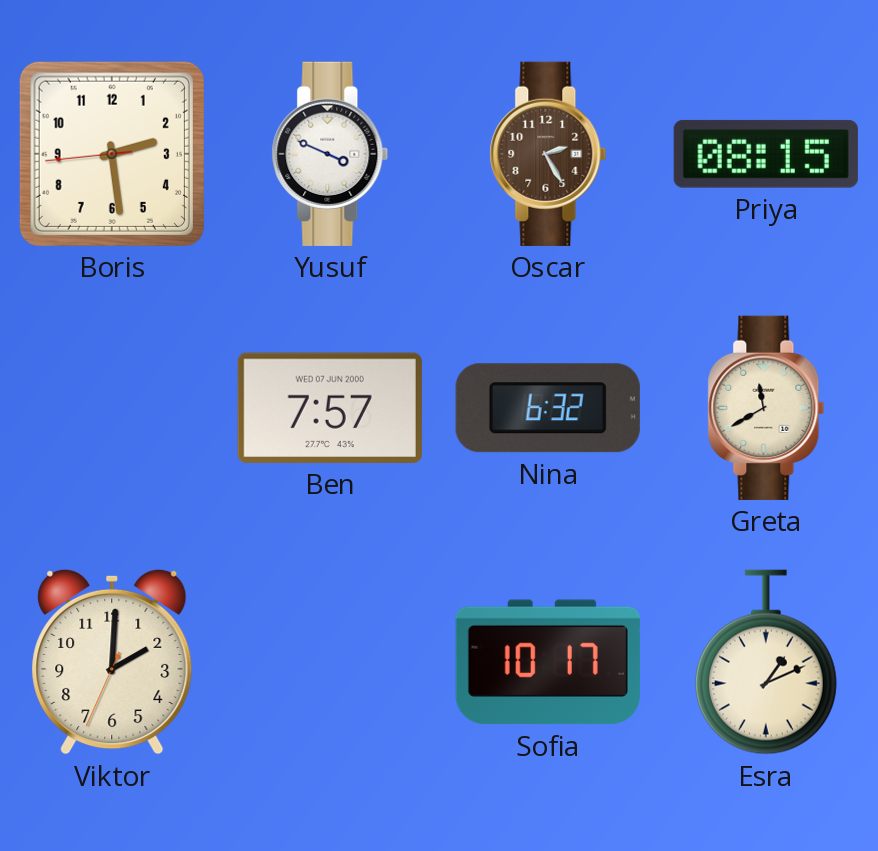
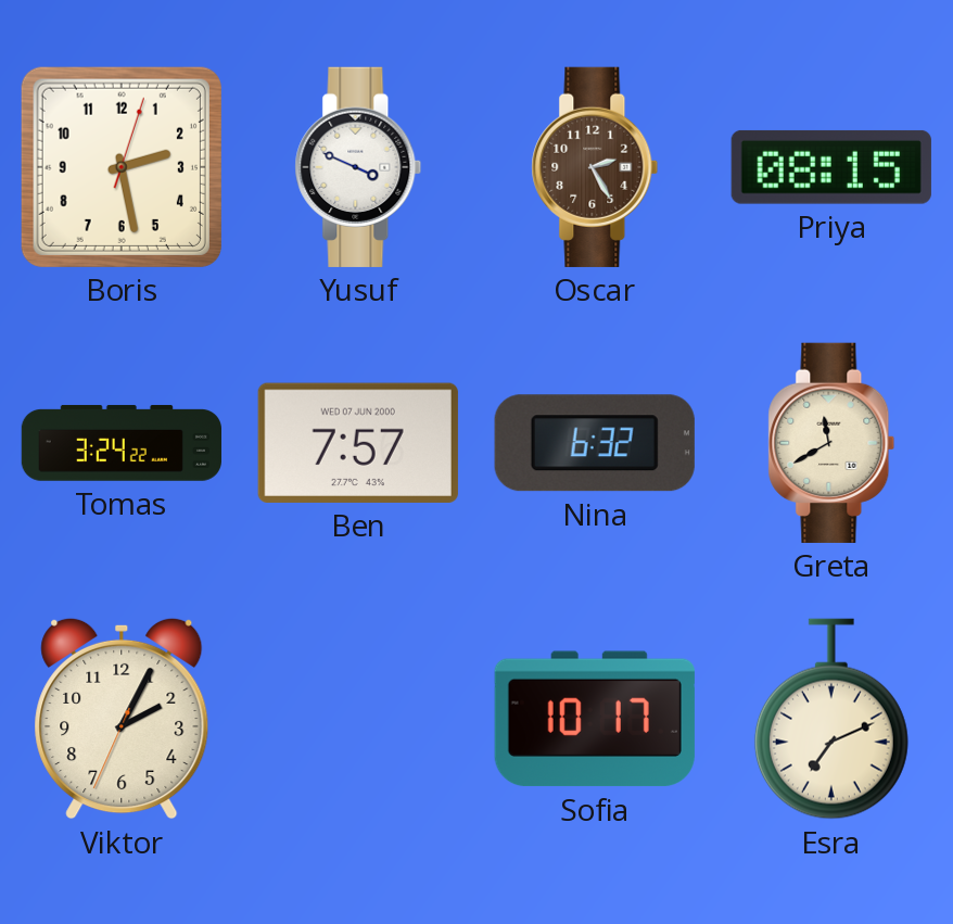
Boris: 2:28:44 -> 2:28:03 (122, 167)
Tomas: none -> 3:24 (120, 443)
Viktor: 2:00 -> 2:04 (122, 719)
Esra: 1:11 -> 7:11 (831, 719)
